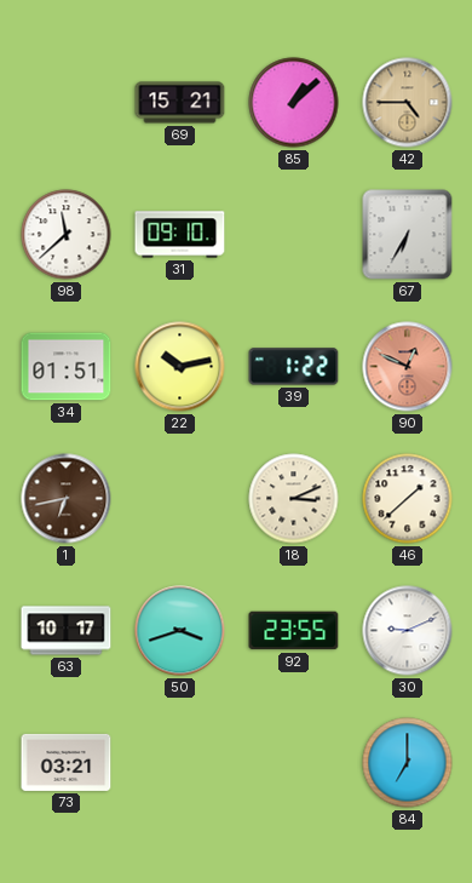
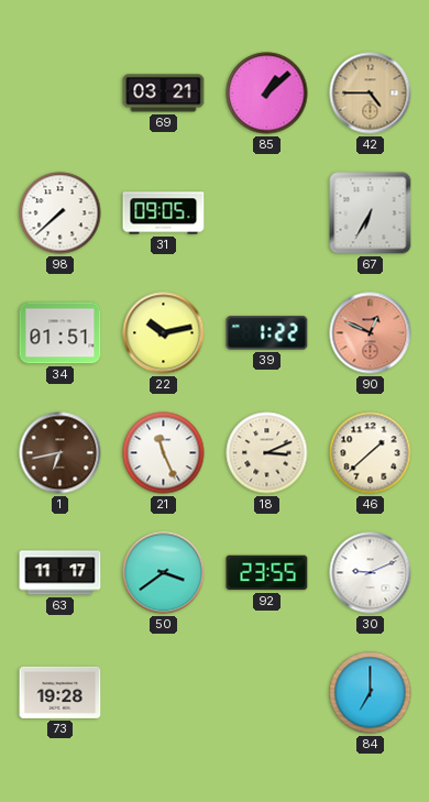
69: 15:21 -> 03:21 (164, 94)
98: 11:38 -> 7:38 (61, 213)
31: 09:10 -> 09:05 (164, 213)
21: none -> 11:26 (164, 453)
63: 10:17 -> 11:17 (61, 573)
50: 3:42 -> 3:39 (164, 573)
73: 03:21 -> 19:28 (61, 692)
